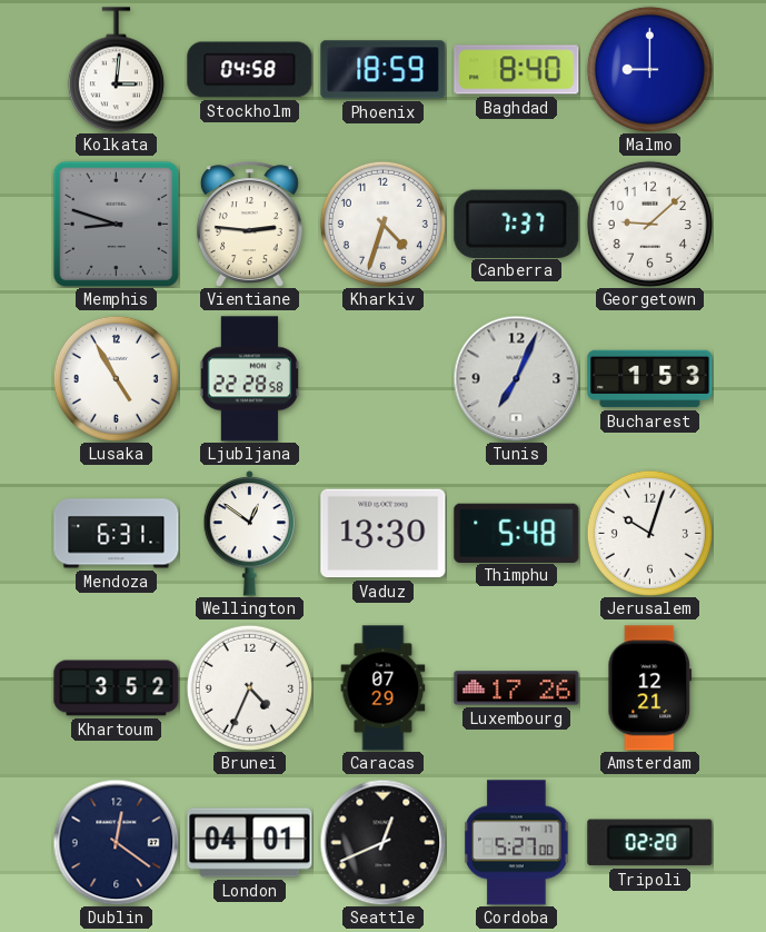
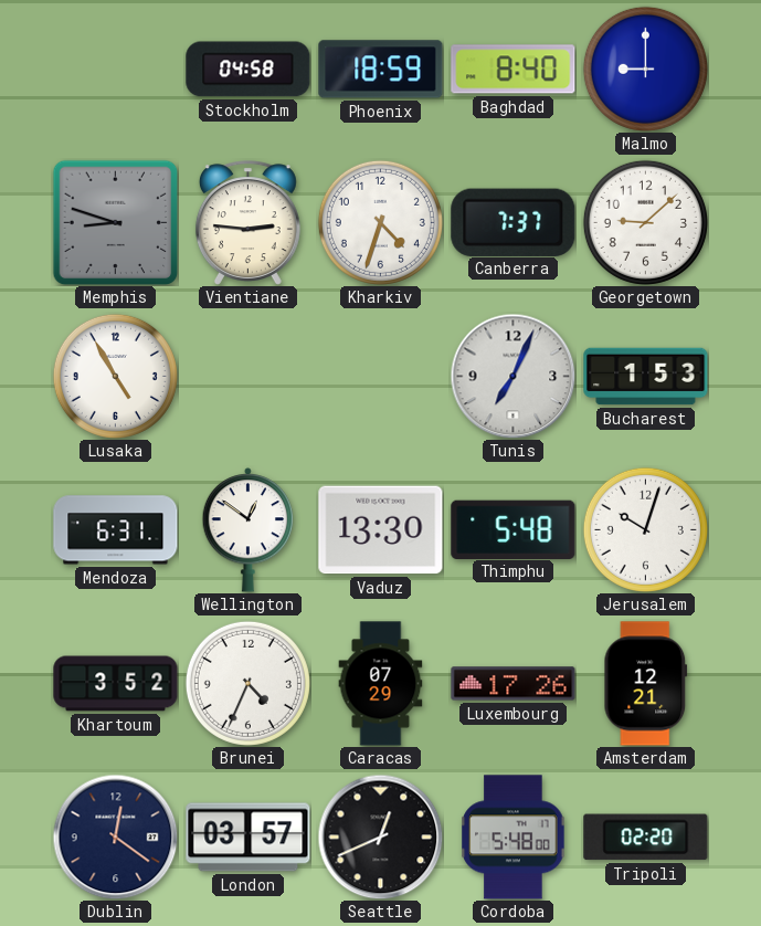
Kolkata: 3:01 -> none (116, 70)
Ljubljana: 22:28 -> none (250, 379)
London: 04:01 -> 03:57 (249, 838)
Cordoba: 5:27 -> 5:48 (514, 838)
